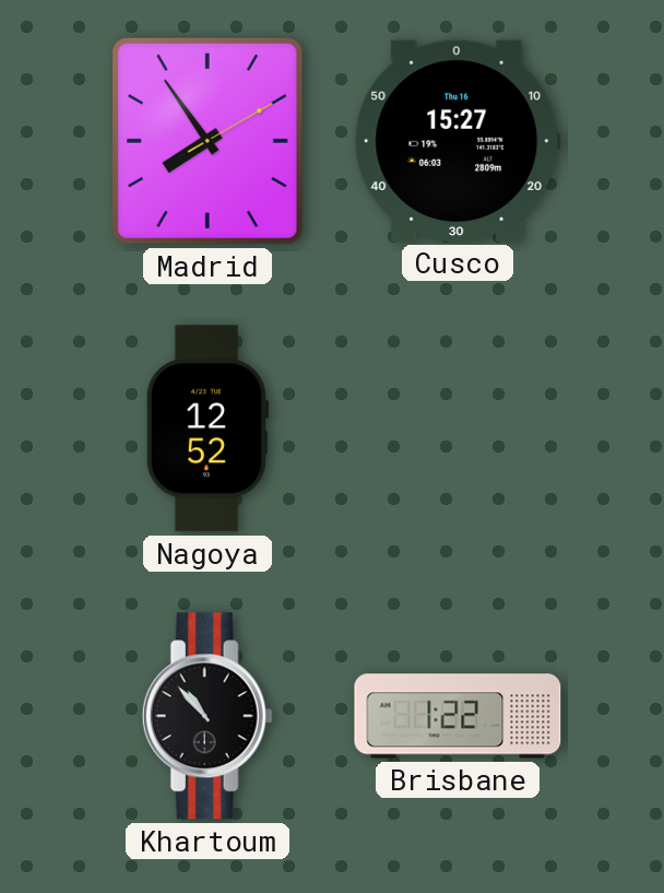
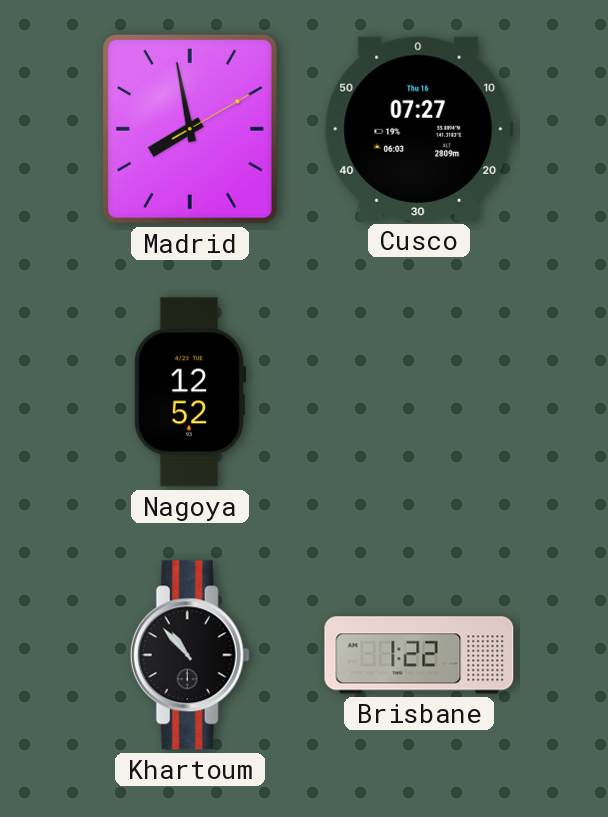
Madrid: 7:54 -> 7:58 (190, 129)
Cusco: 15:27 -> 07:27 (419, 129)
